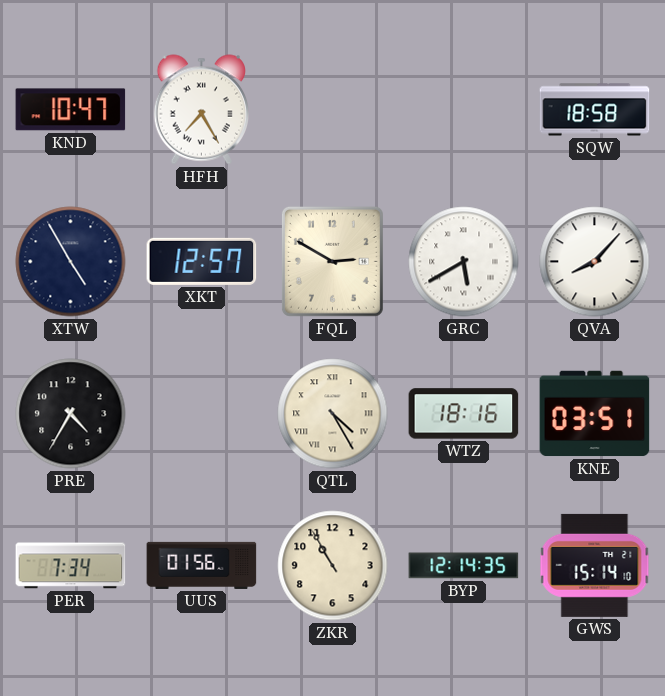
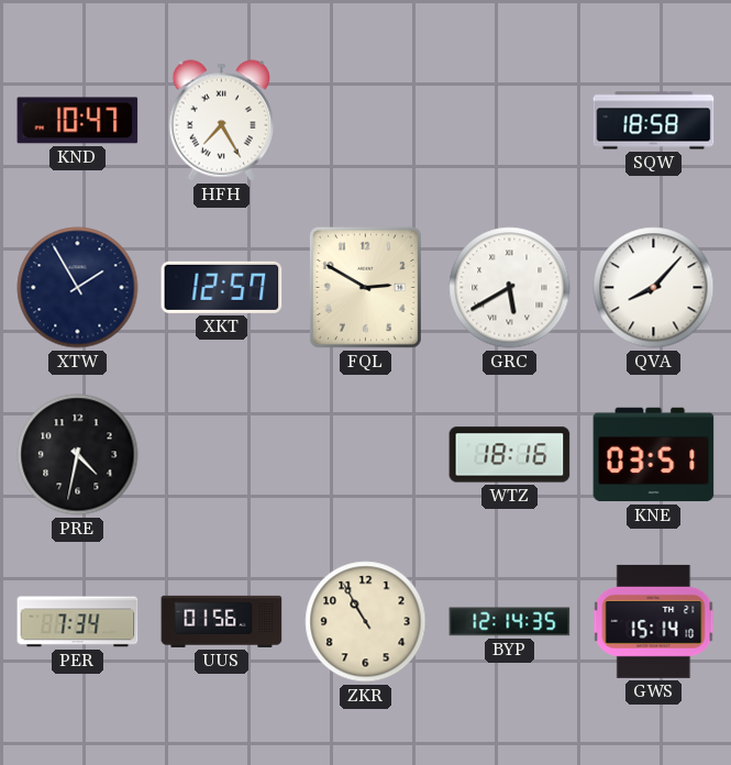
XTW: 4:55 -> 1:55 (78, 288)
PRE: 4:35 -> 4:32 (78, 455)
QTL: 4:25 -> none (333, 414)
